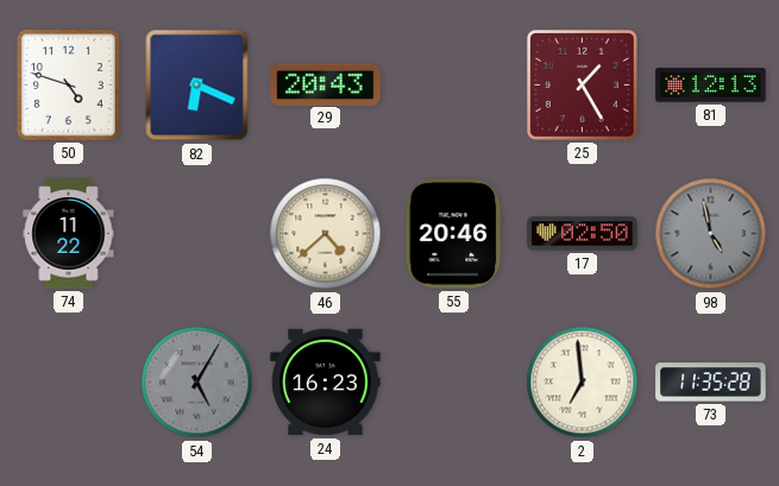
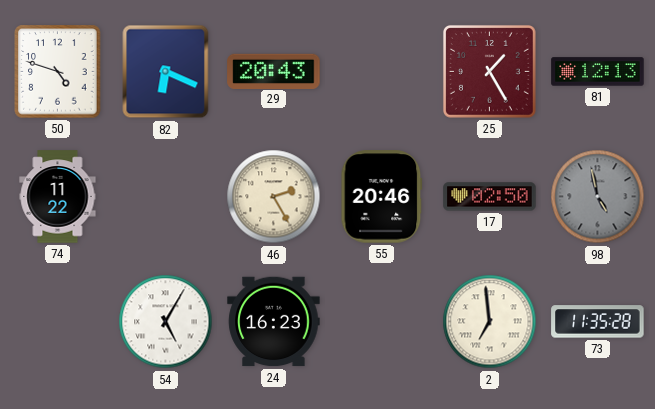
46: 4:38 -> 2:25 (274, 197)
54 dial: grey -> white (166, 322)
